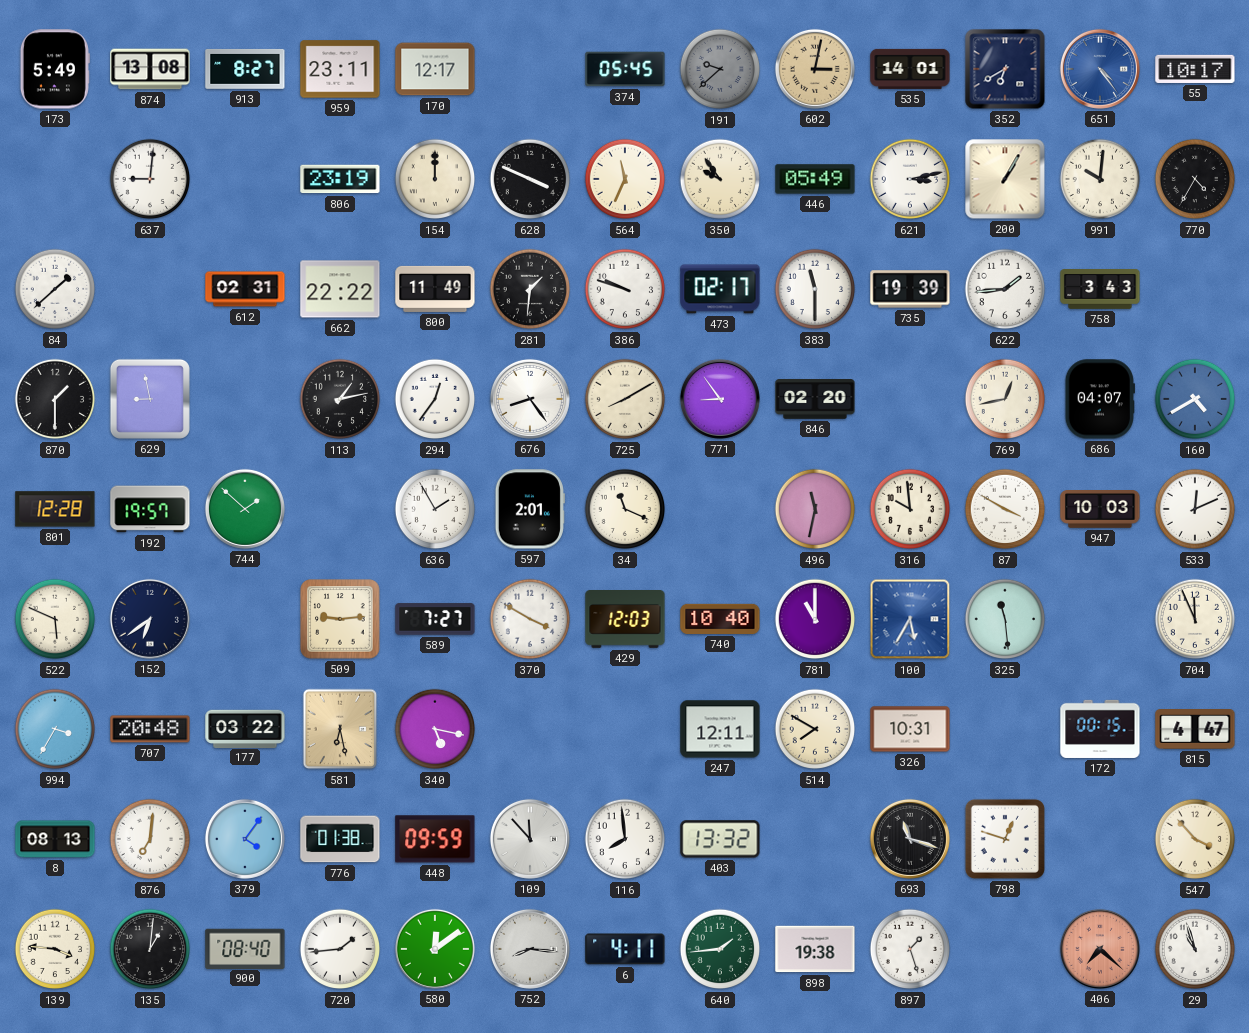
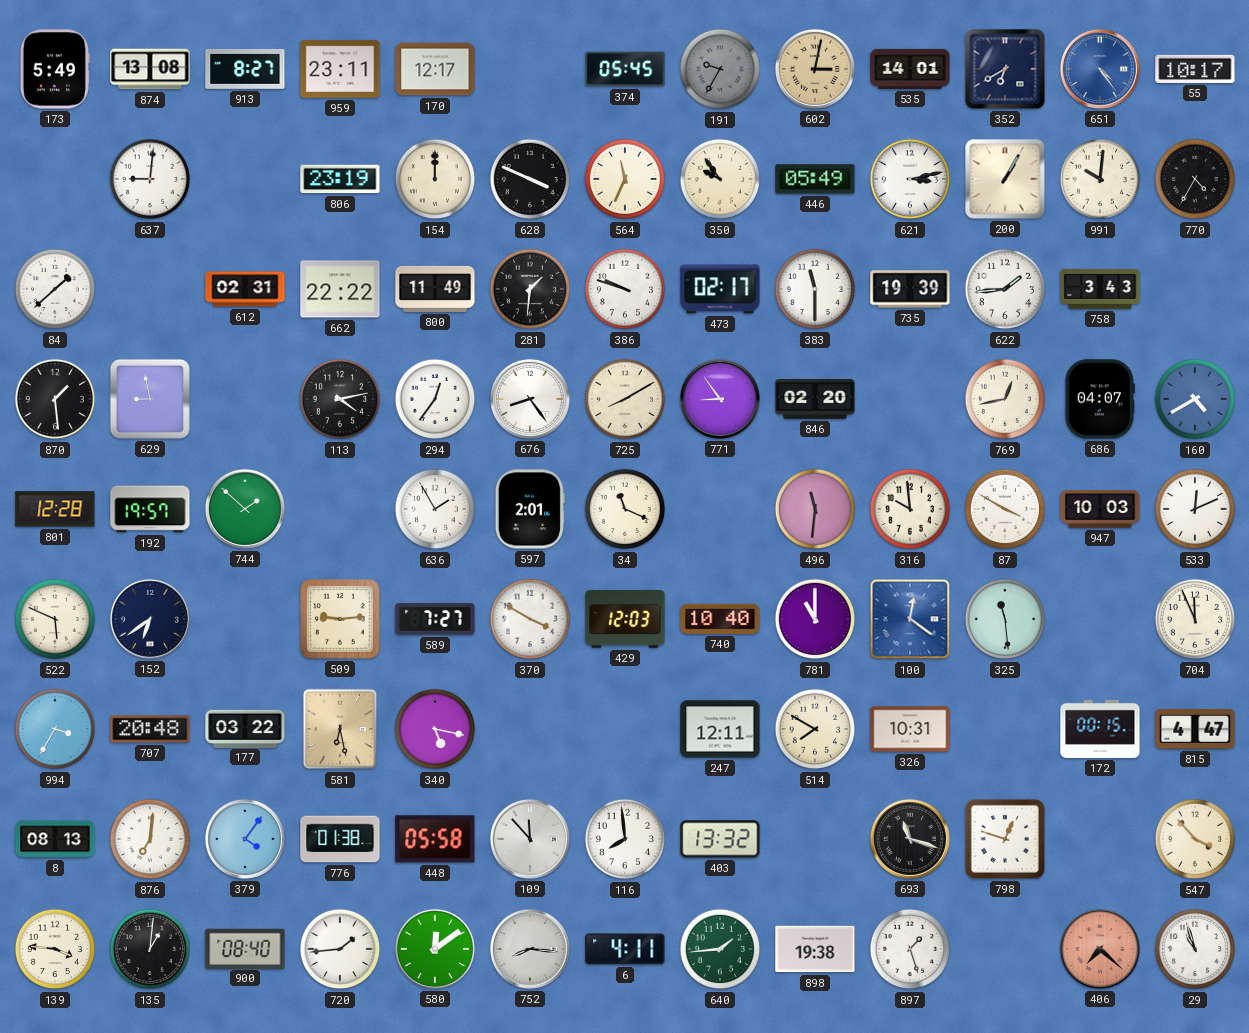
191: 9:38 -> 9:35 (720, 69)
870: 1:30 -> 1:29 (55, 399)
113: 1:13 -> 4:13 (340, 399)
496: 11:32 -> 11:31 (815, 509)
100: 5:35 -> 12:21 (910, 619)
448: 09:59 -> 05:58 (435, 839)
